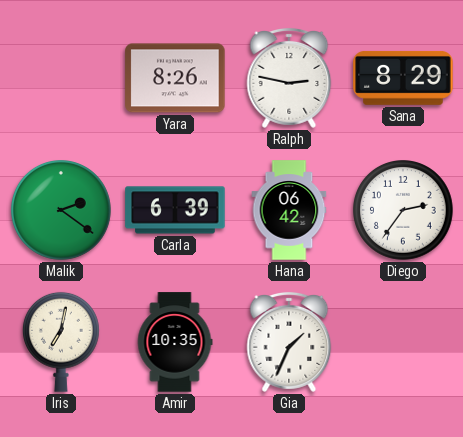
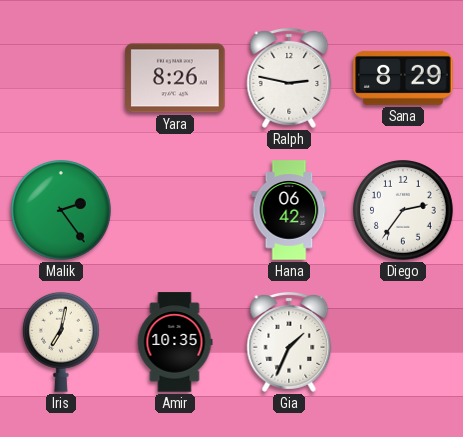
Malik: 2:21 -> 2:24 (62, 211)
Carla: 6:39 -> none (175, 210)
